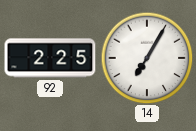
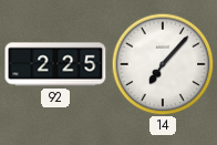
14: 7:05 -> 7:07 (163, 64)
